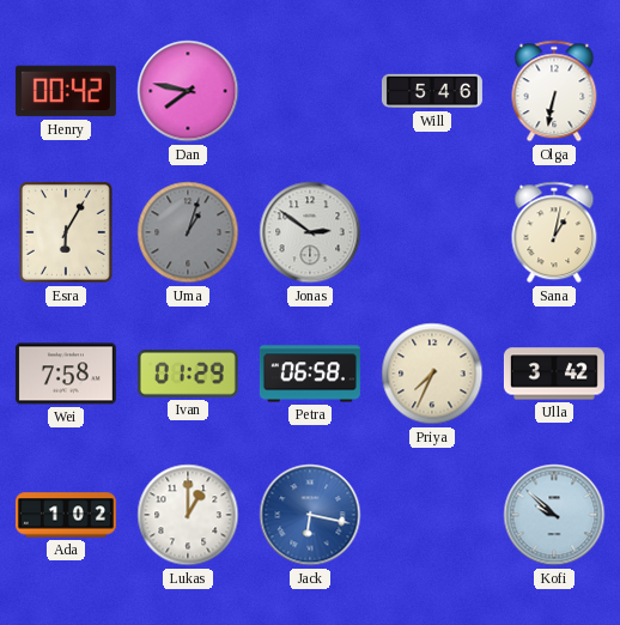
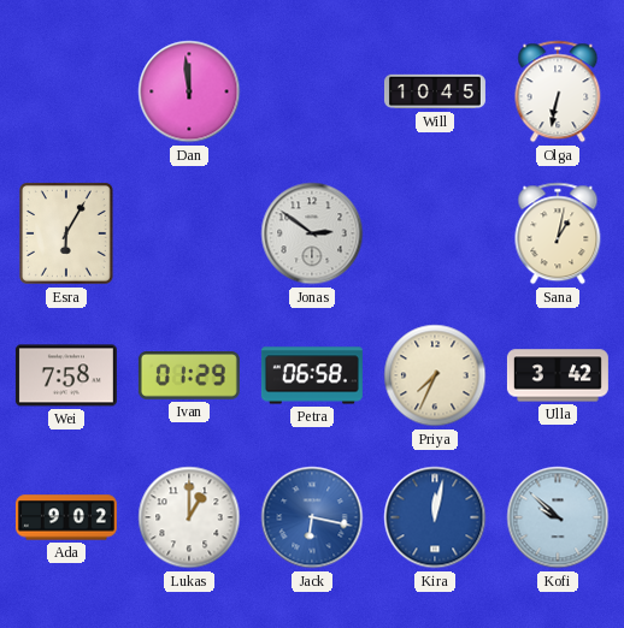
Henry: 00:42 -> none (66, 91)
Dan: 7:47 -> 11:59 (189, 91)
Will: 5:46 -> 10:45 (435, 91)
Uma: 1:03 -> none (188, 232)
Ada: 1:02 -> 9:02 (66, 517)
Kira: none -> 12:02 (435, 517)
